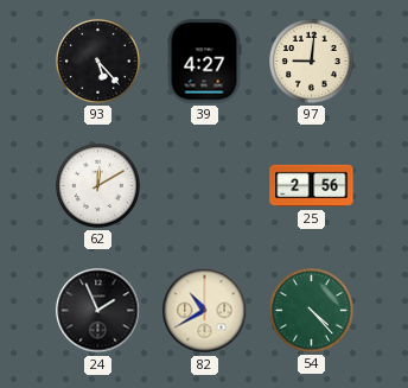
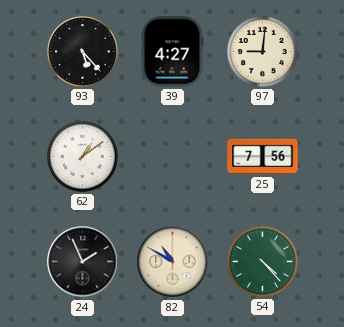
62: 12:10 -> 1:09 (83, 157)
25: 2:56 -> 7:56 (263, 157)
82: 10:40 -> 10:50 (173, 262)
